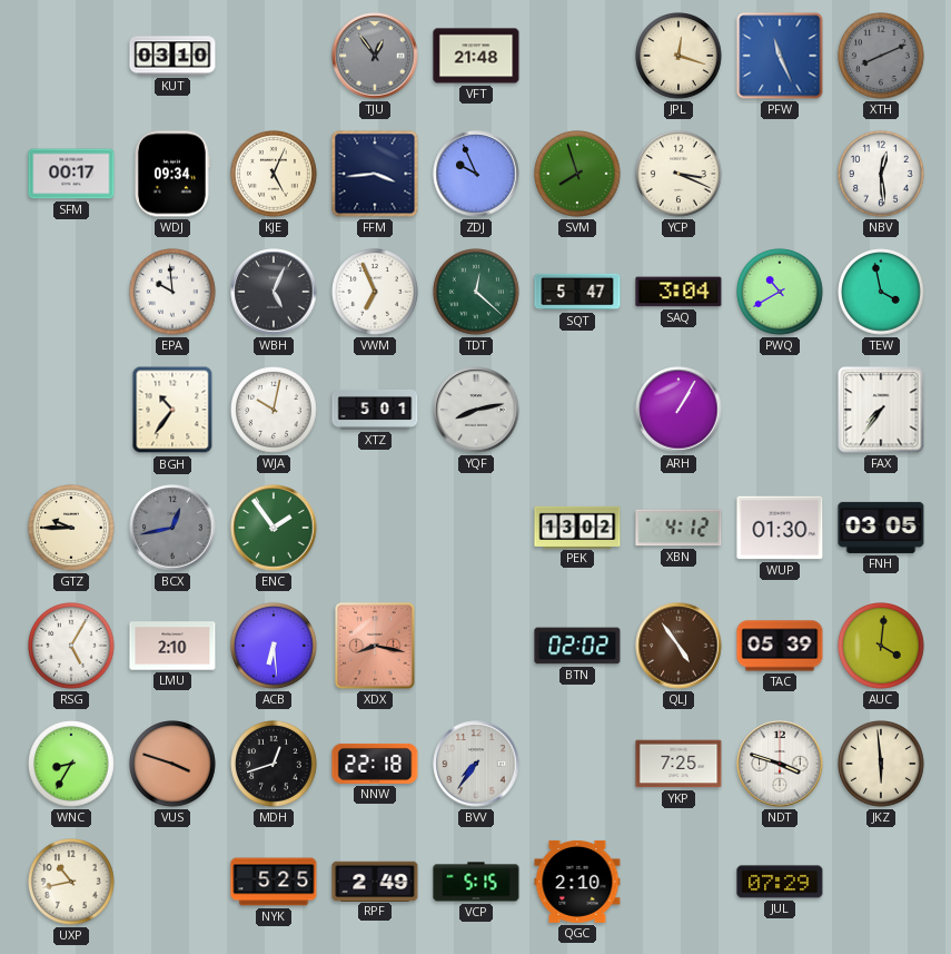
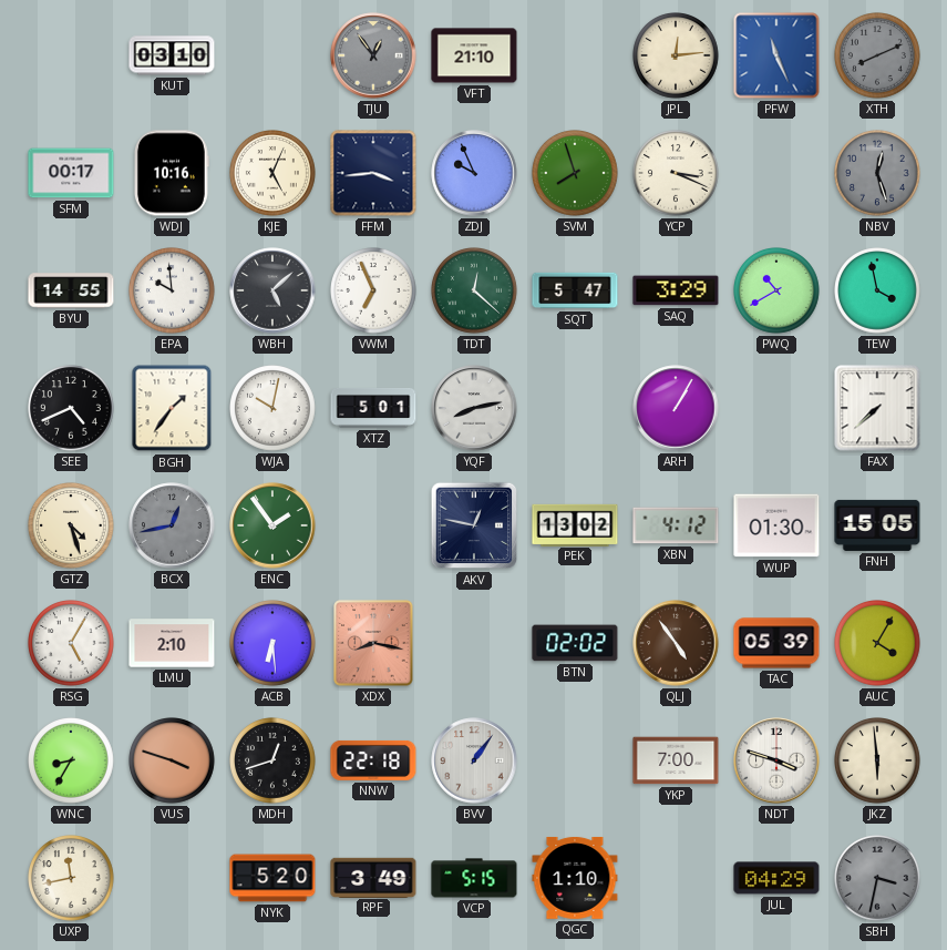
VFT: 21:48 -> 21:10 (474, 55)
JPL: 12:18 -> 12:14 (677, 57)
WDJ: 09:34 -> 10:16 (172, 173)
NBV: 12:29 -> 12:27 (878, 174)
NBV dial: white -> grey (878, 174)
BYU: none -> 14:55 (71, 290)
WBH: 5:04 -> 5:08 (272, 290)
SAQ: 3:04 -> 3:29 (676, 290)
SEE: none -> 4:41 (72, 409)
BGH: 10:36 -> 1:36 (172, 408)
FAX: 7:36 -> 7:38 (877, 408)
GTZ: 9:45 -> 4:27 (72, 527)
AKV: none -> 12:47 (474, 525)
FNH: 03:05 -> 15:05 (877, 525)
AUC: 4:01 -> 4:05 (878, 644)
BVV: 7:36 -> 1:06 (474, 760)
YKP: 7:25 -> 7:00 (676, 760)
UXP: 10:43 -> 11:43 (72, 879)
NYK: 5:25 -> 5:20 (272, 878)
RPF: 2:49 -> 3:49 (373, 877)
QGC: 2:10 -> 1:10 (575, 878)
JUL: 07:29 -> 04:29 (776, 878)
SBH: none -> 3:32 (878, 879)
